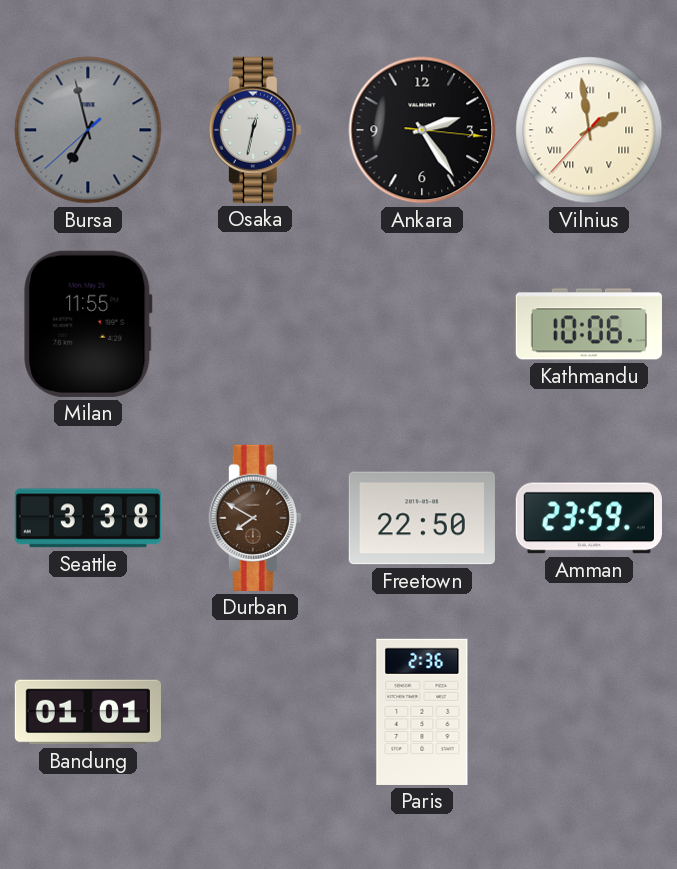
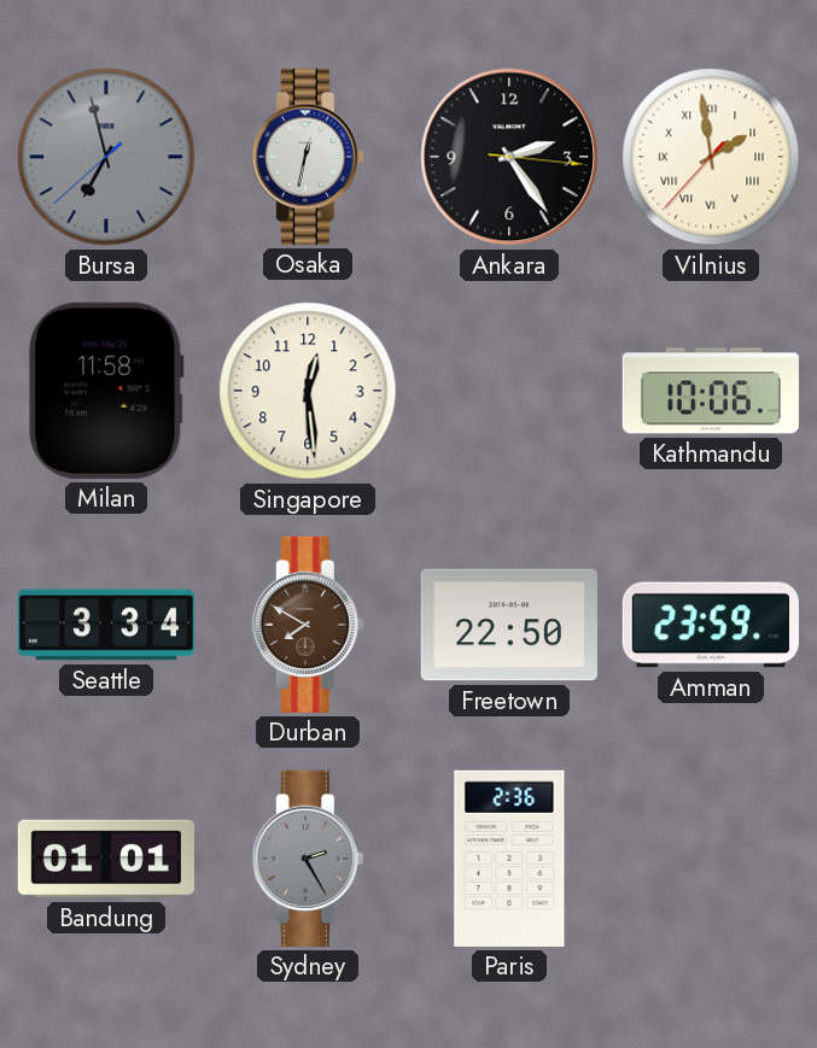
Milan: 11:55 -> 11:58 (106, 391)
Singapore: none -> 12:29 (308, 391)
Seattle: 3:38 -> 3:34 (106, 625)
Sydney: none -> 2:25 (308, 859)
